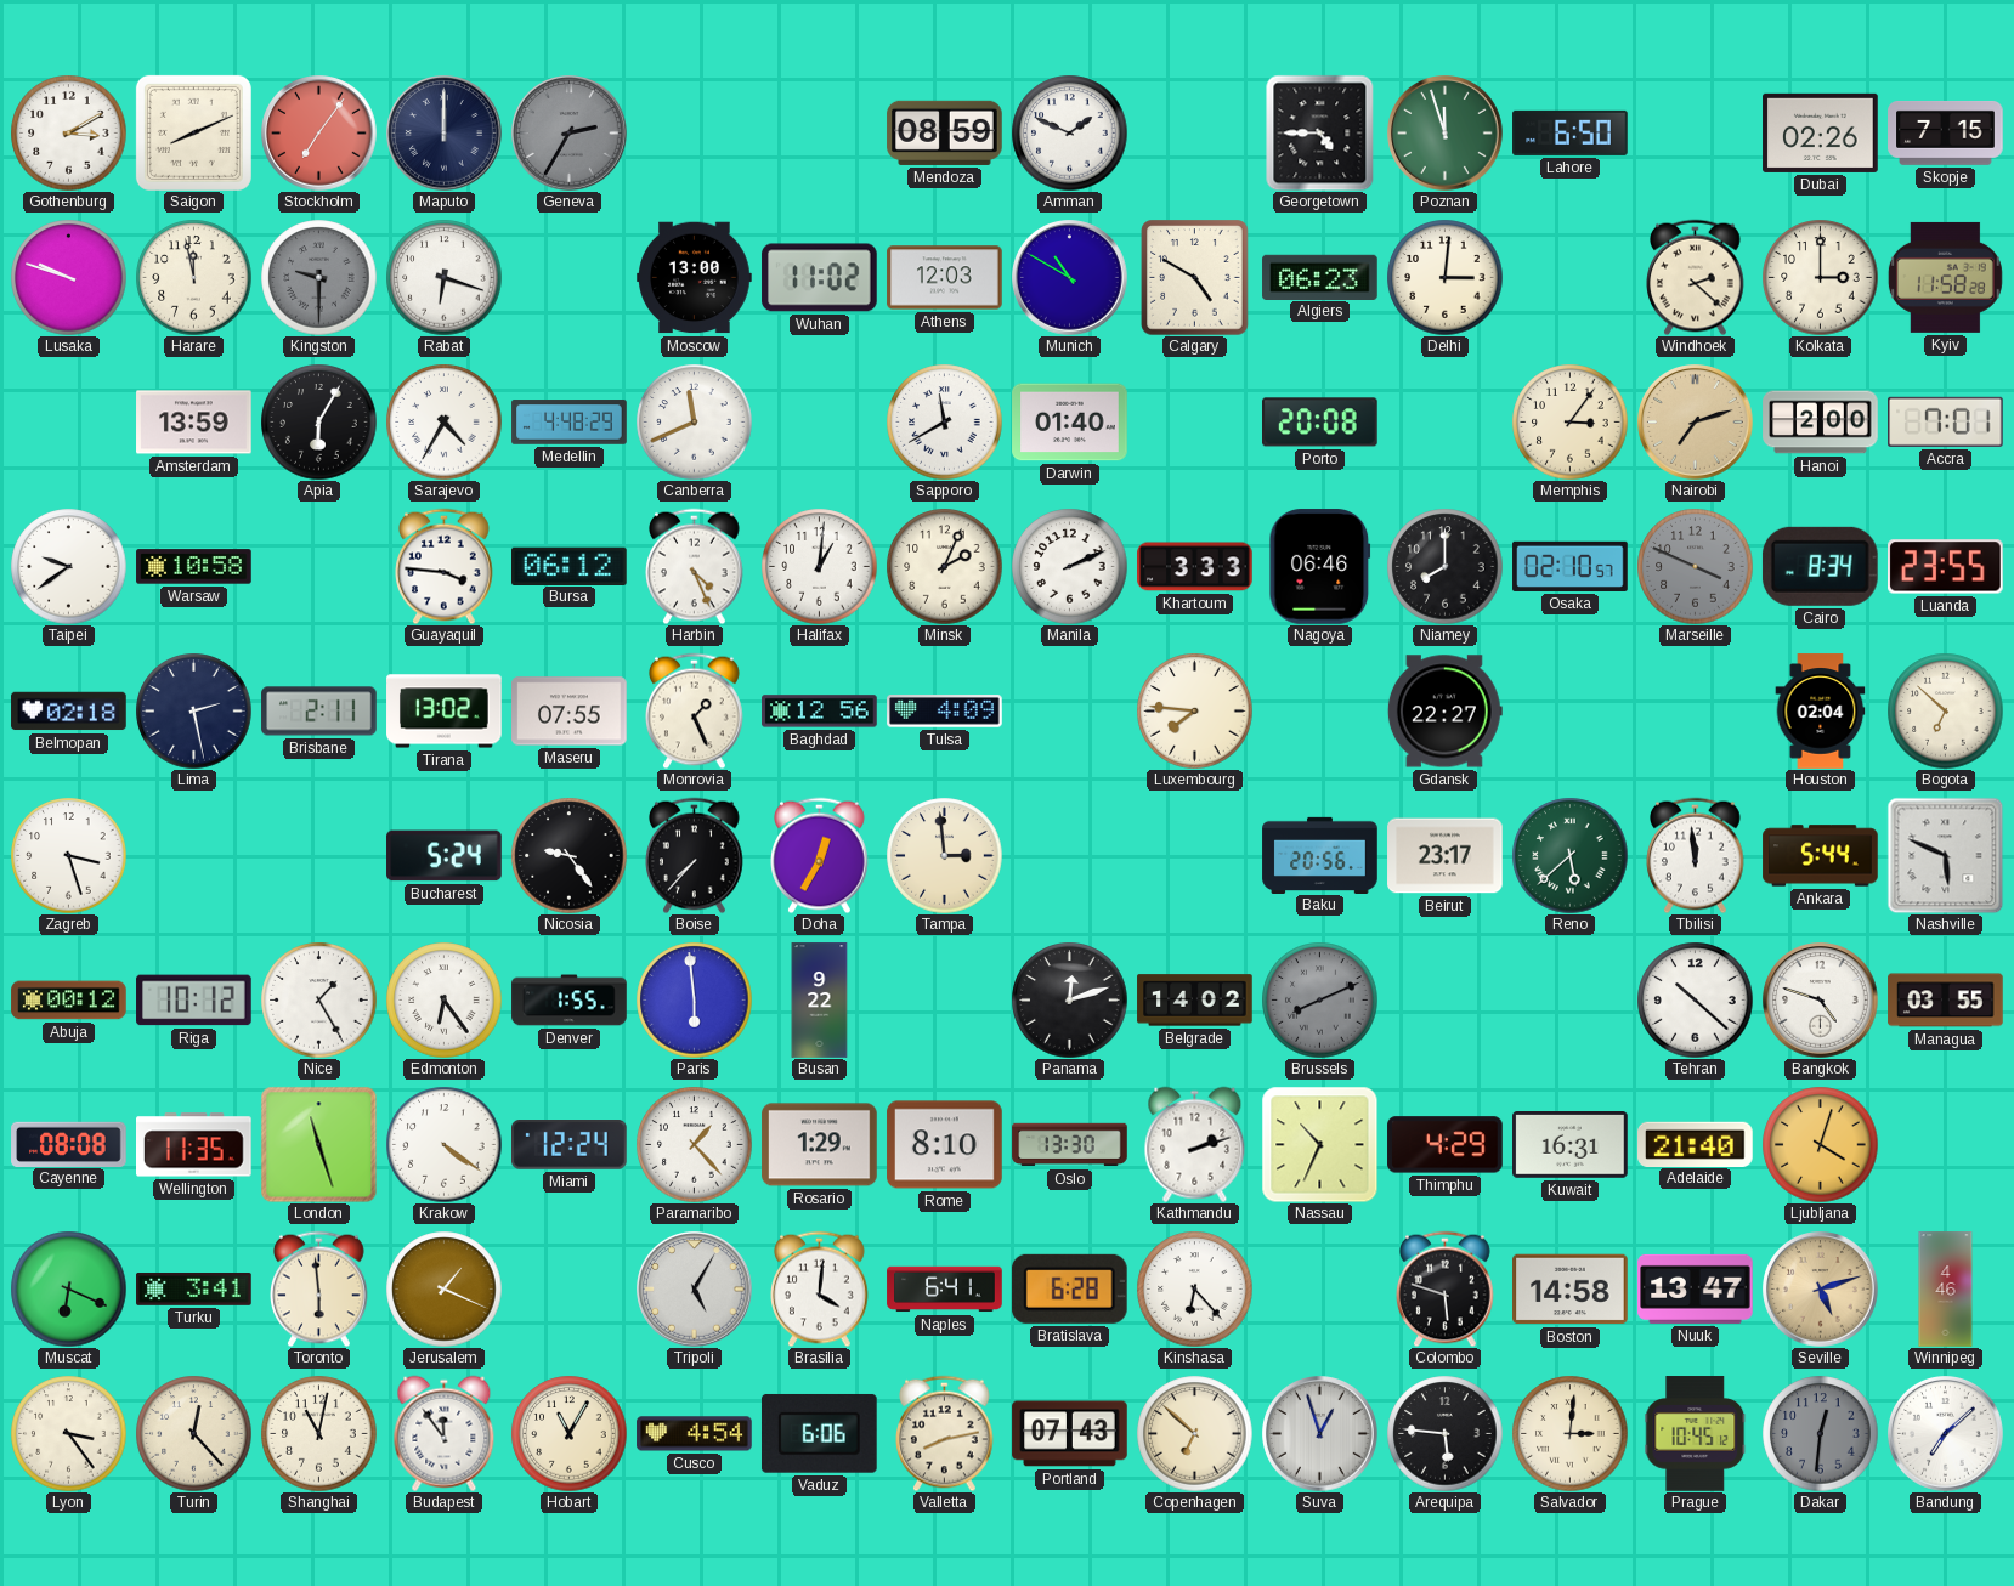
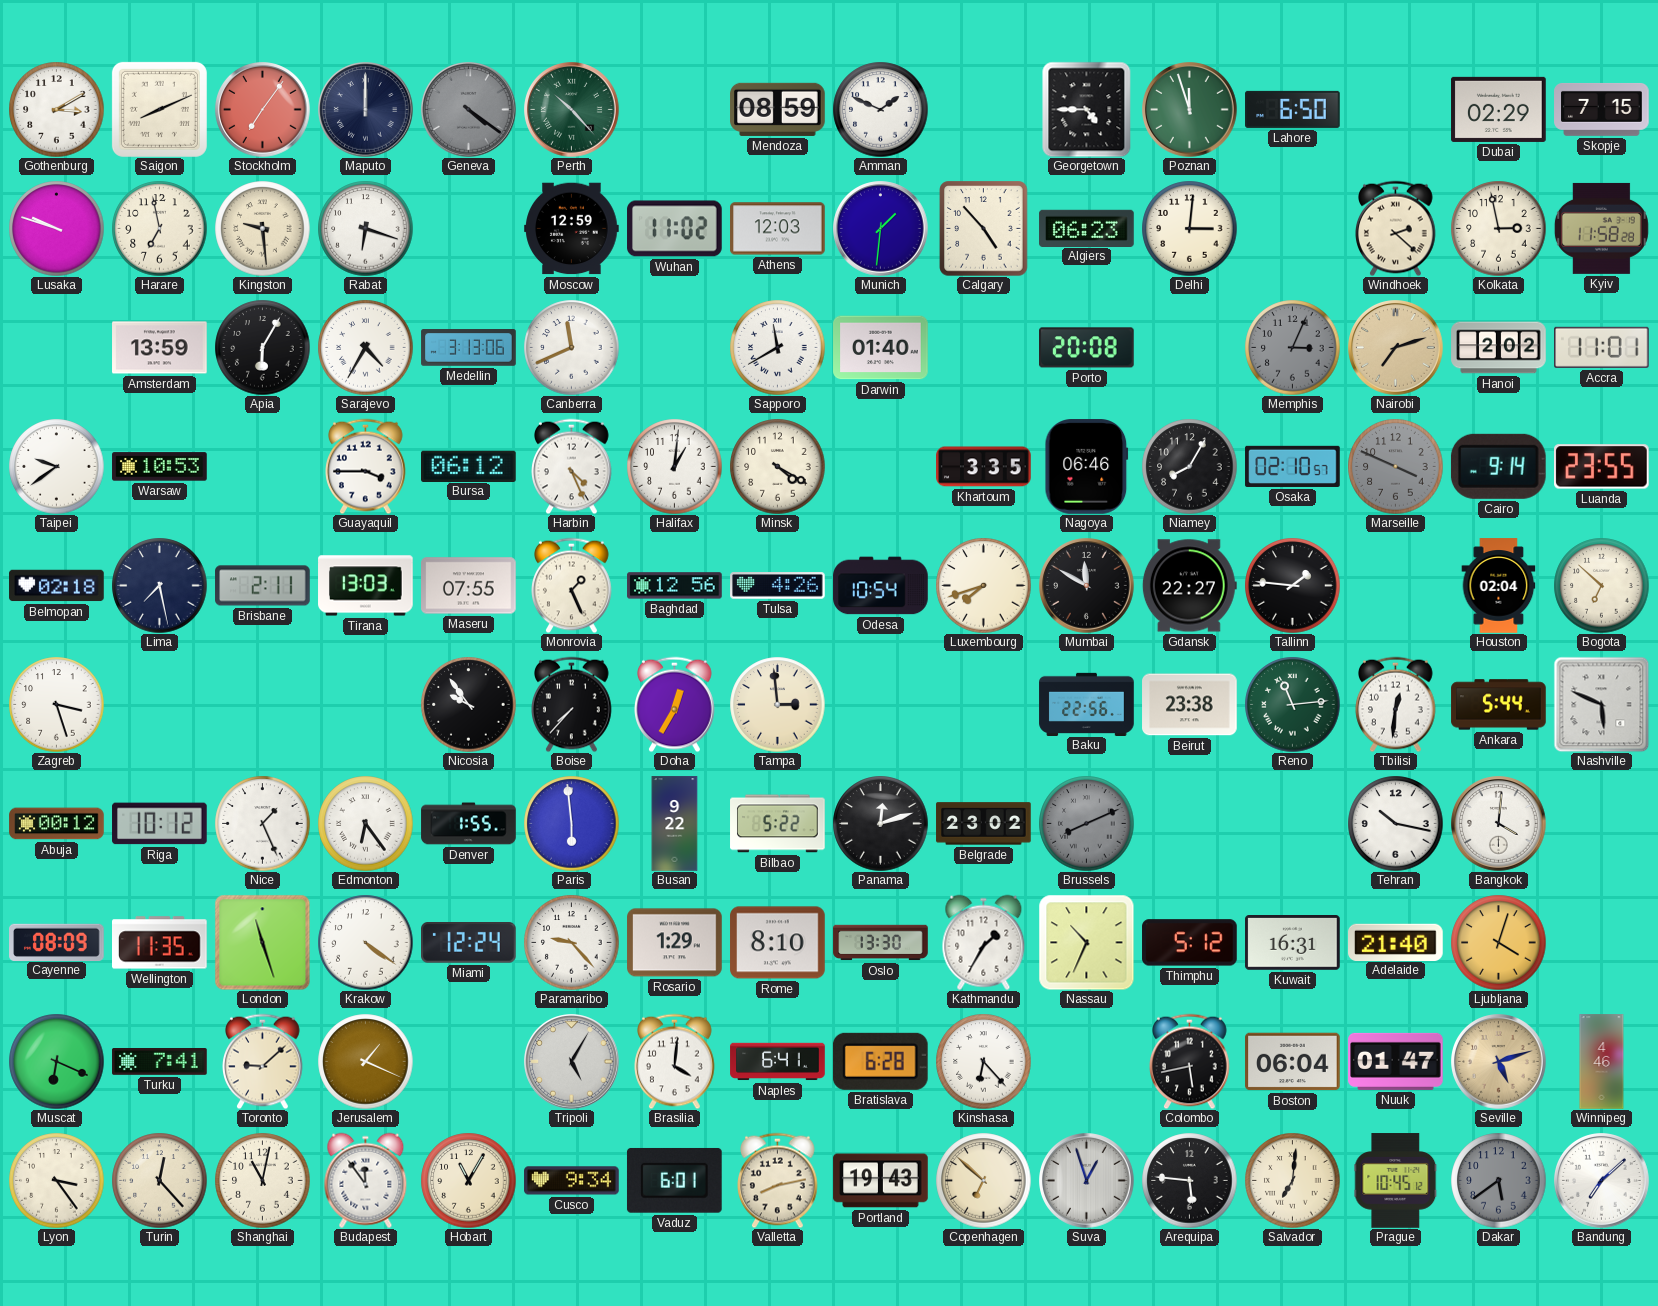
Geneva: 2:35 -> 4:21 (469, 110)
Perth: none -> 10:23 (572, 110)
Dubai: 02:26 -> 02:29 (1499, 109)
Harare: 11:58 -> 6:58 (159, 228)
Kingston: 9:30 -> 9:29 (262, 228)
Kingston dial: grey -> cream (262, 228)
Moscow: 13:00 -> 12:59 (572, 229)
Munich: 10:50 -> 1:31 (881, 229)
Calgary: 4:50 -> 4:53 (984, 228)
Kolkata: 3:00 -> 2:58 (1498, 228)
Medellin: 4:48 -> 3:13 (469, 348)
Memphis: 3:06 -> 3:04 (1292, 347)
Memphis dial: cream -> grey (1292, 347)
Hanoi: 2:00 -> 2:02 (1499, 348)
Accra: 7:01 -> 11:01 (1602, 347)
Warsaw: 10:58 -> 10:53 (160, 467)
Guayaquil: 3:46 -> 3:45 (366, 466)
Minsk: 2:04 -> 4:20 (777, 466)
Manila: 2:11 -> none (1069, 566)
Khartoum: 3:33 -> 3:35 (984, 467)
Niamey: 8:00 -> 8:05 (1189, 466)
Cairo: 8:34 -> 9:14 (1498, 466)
Lima: 2:28 -> 7:28 (159, 585)
Tirana: 13:02 -> 13:03 (366, 586)
Tulsa: 4:09 -> 4:26 (778, 586)
Odesa: none -> 10:54 (881, 586)
Luxembourg: 7:46 -> 7:42 (983, 585)
Mumbai: none -> 11:50 (1087, 586)
Tallinn: none -> 1:46 (1292, 585)
Bucharest: 5:24 -> none (445, 856)
Nicosia: 9:24 -> 9:54 (468, 704)
Baku: 20:56 -> 22:56 (1087, 704)
Beirut: 23:17 -> 23:38 (1190, 705)
Reno: 5:38 -> 11:14 (1292, 704)
Tbilisi: 11:59 -> 12:31 (1396, 704)
Nice: 1:25 -> 1:26 (262, 823)
Bilbao: none -> 5:22 (778, 824)
Belgrade: 14:02 -> 23:02 (984, 824)
Tehran: 10:22 -> 10:17 (1395, 823)
Bangkok: 4:48 -> 4:01 (1499, 824)
Managua: 03:55 -> none (1946, 1001)
Cayenne: 08:08 -> 08:09 (57, 942)
Paramaribo: 1:23 -> 9:23 (571, 942)
Kathmandu: 2:12 -> 1:35 (984, 942)
Thimphu: 4:29 -> 5:12 (1190, 943)
Turku: 3:41 -> 7:41 (160, 1062)
Toronto: 5:59 -> 9:08 (263, 1061)
Colombo: 5:48 -> 5:43 (1190, 1061)
Boston: 14:58 -> 06:04 (1293, 1062)
Nuuk: 13:47 -> 01:47 (1396, 1061)
Cusco: 4:54 -> 9:34 (572, 1181)
Vaduz: 6:06 -> 6:01 (674, 1180)
Portland: 07:43 -> 19:43 (881, 1181)
Salvador: 3:01 -> 7:01 (1292, 1180)
Dakar: 12:31 -> 5:39 (1498, 1180)
